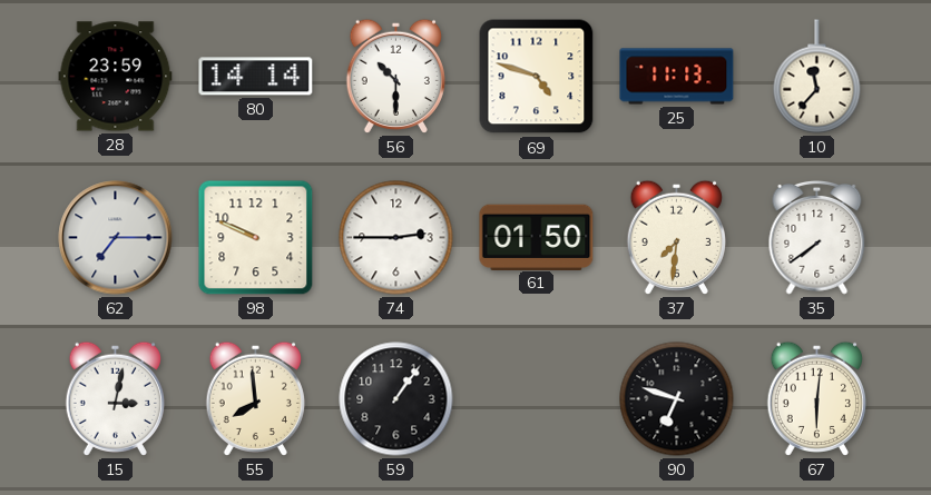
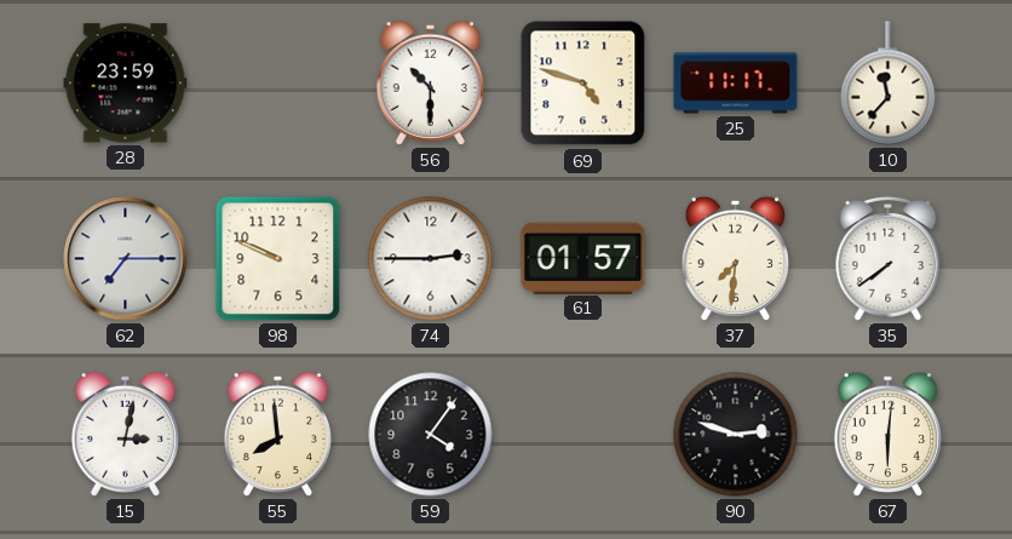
80: 14:14 -> none (256, 77)
25: 11:13 -> 11:17 (736, 84)
61: 01:50 -> 01:57 (583, 258)
59: 1:06 -> 4:06 (431, 435)
90: 6:48 -> 2:48 (736, 435)
